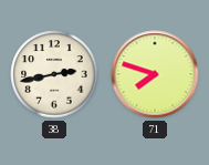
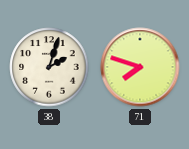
38: 2:43 -> 2:03 (49, 67)
